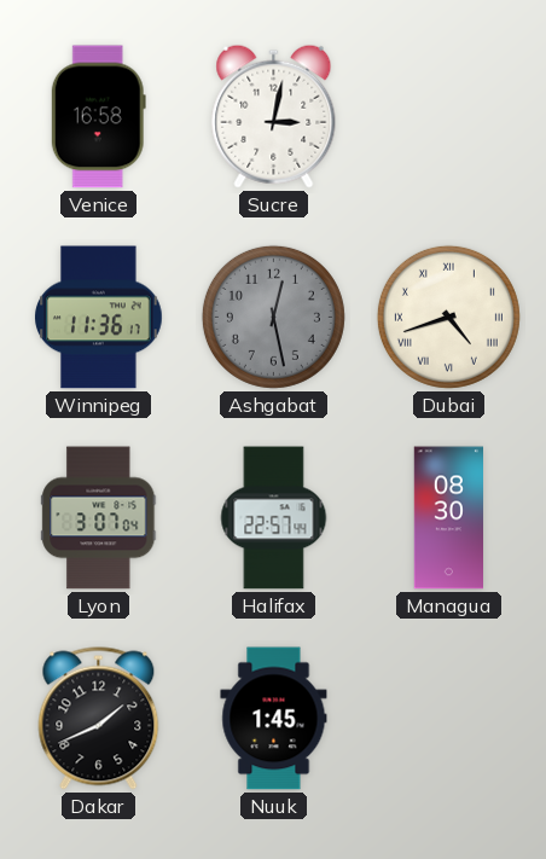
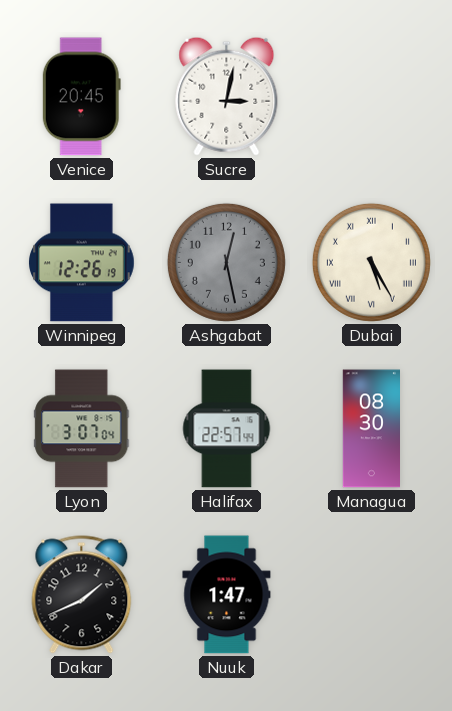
Venice: 16:58 -> 20:45 (81, 97)
Winnipeg: 11:36 -> 12:26 (82, 263)
Dubai: 4:42 -> 5:25 (371, 262)
Nuuk: 1:45 -> 1:47 (227, 595)
